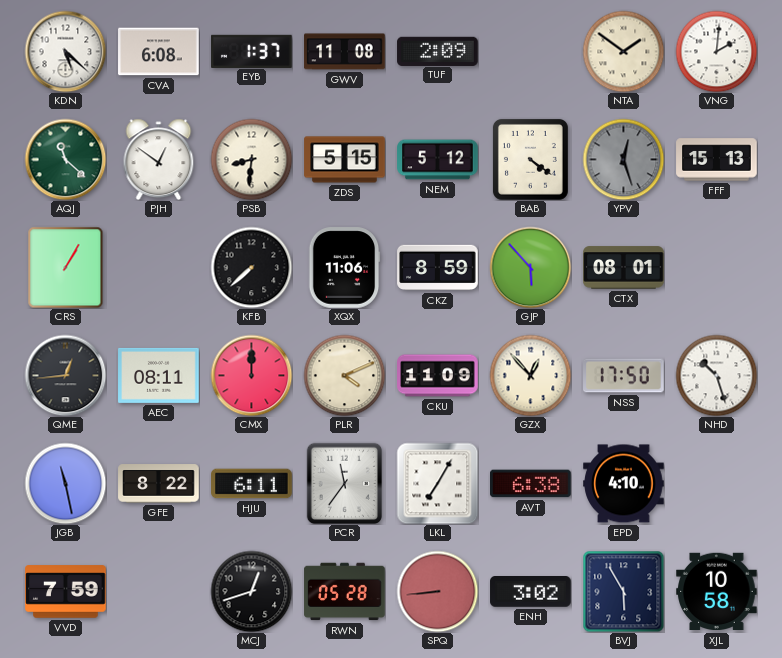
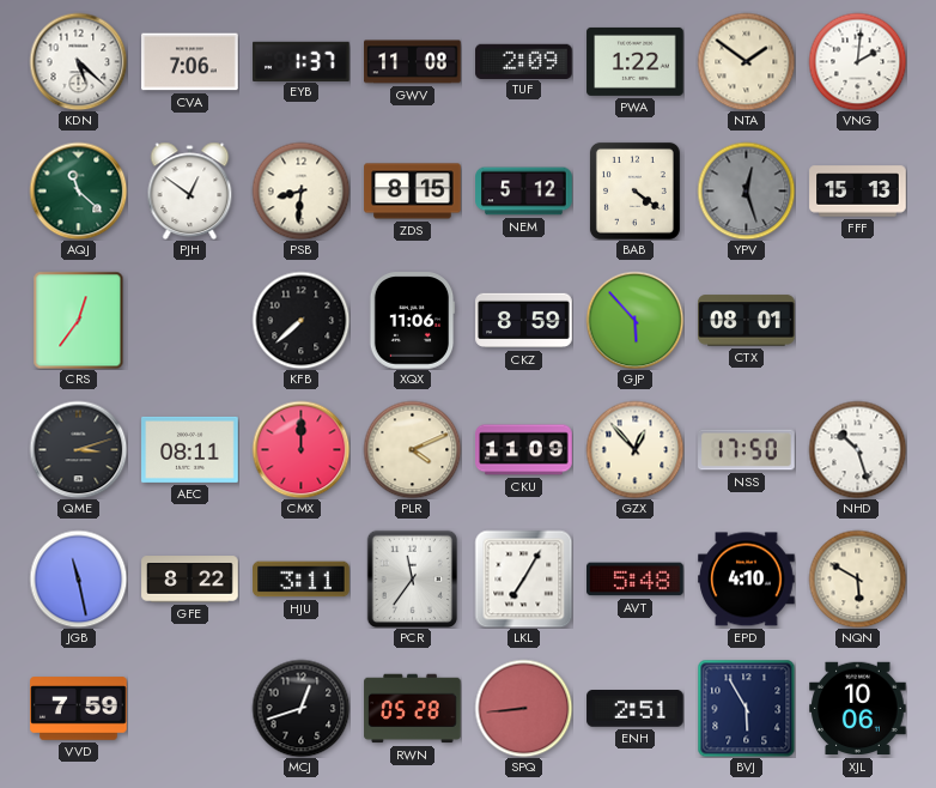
CVA: 6:08 -> 7:06 (190, 62)
PWA: none -> 1:22 (636, 61)
ZDS: 5:15 -> 8:15 (413, 192)
CRS: 1:05 -> 12:36 (79, 320)
QME: 12:44 -> 3:12 (78, 449)
HJU: 6:11 -> 3:11 (302, 580)
AVT: 6:38 -> 5:48 (636, 580)
NQN: none -> 5:50 (857, 578)
ENH: 3:02 -> 2:51 (636, 709)
XJL: 10:58 -> 10:06 (858, 709)
